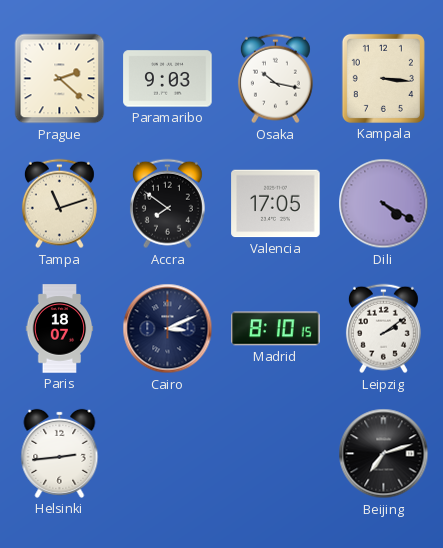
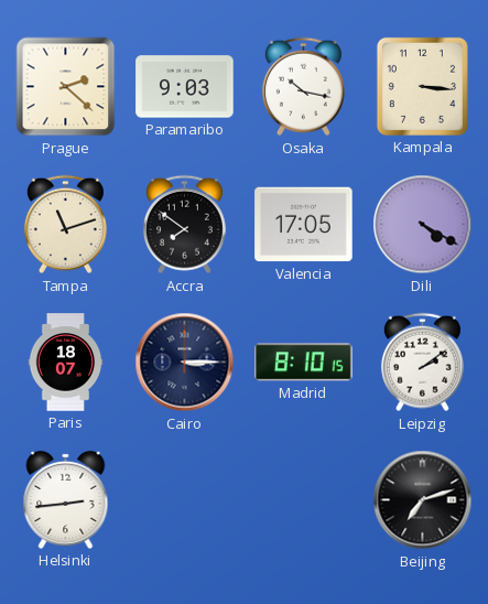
Cairo: 3:11 -> 3:15 (185, 363)
